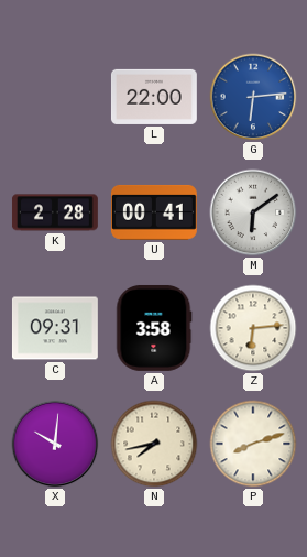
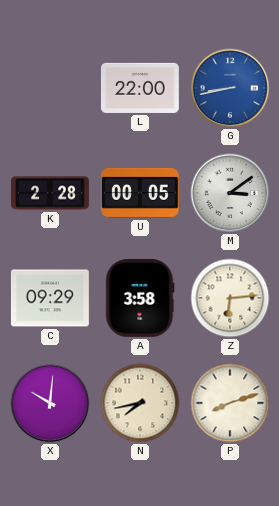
G: 6:14 -> 8:43 (230, 88)
U: 00:41 -> 00:05 (140, 193)
M: 6:09 -> 3:09 (230, 193)
C: 09:31 -> 09:29 (50, 298)
